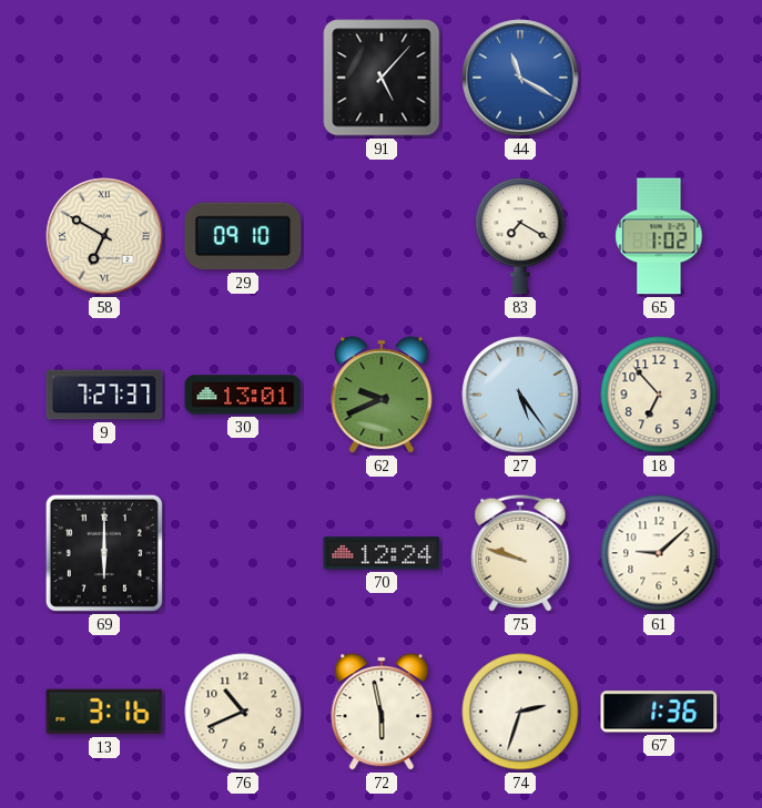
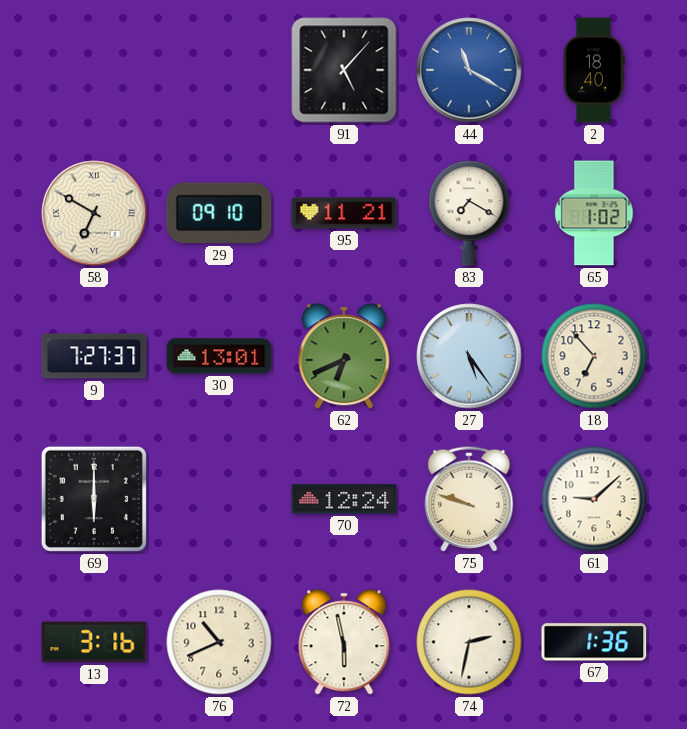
2: none -> 18:40 (594, 70)
95: none -> 11:21 (344, 213)
62: 9:41 -> 6:41 (344, 356)
74: 2:33 -> 2:32 (469, 642)
